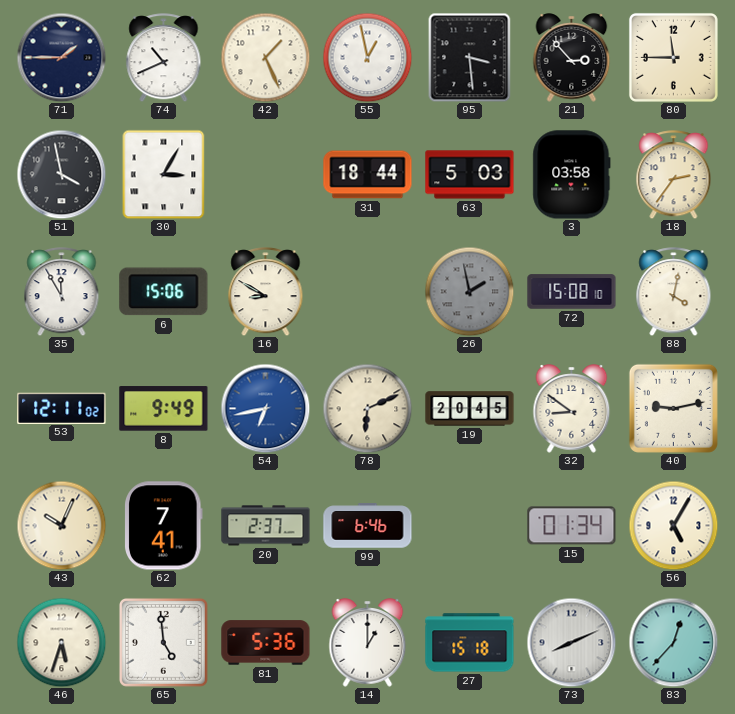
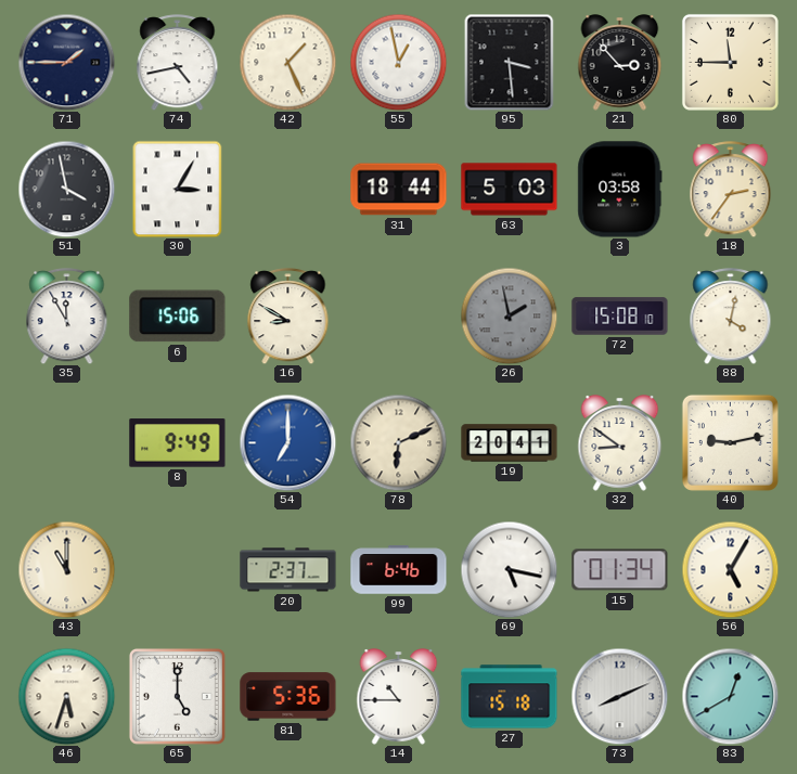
74: 10:41 -> 4:43 (178, 63)
53: 12:11 -> none (62, 408)
54: 6:43 -> 7:00 (287, 442)
19: 20:45 -> 20:41 (510, 443)
43: 10:04 -> 11:00 (66, 569)
62: 7:41 -> none (164, 526)
69: none -> 5:17 (509, 569)
65: 4:59 -> 5:00 (177, 696)
14: 1:00 -> 10:45 (399, 697)
83: 12:37 -> 12:40 (730, 696)
